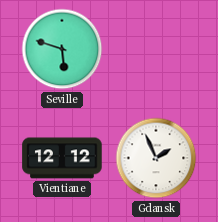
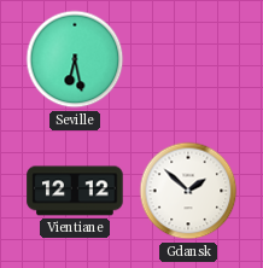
Seville: 5:48 -> 6:28 (75, 59)
Gdansk: 1:56 -> 1:52 (188, 191)
